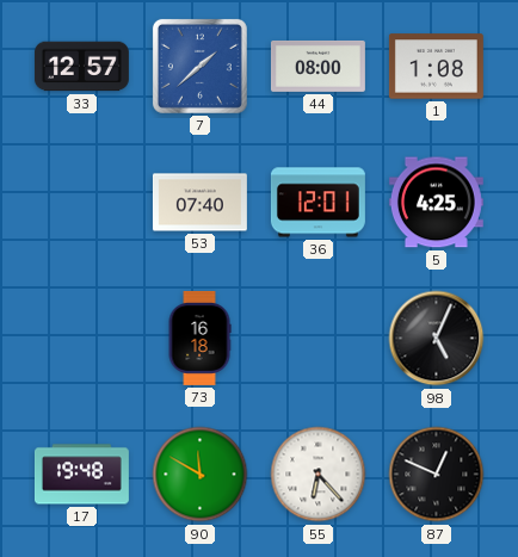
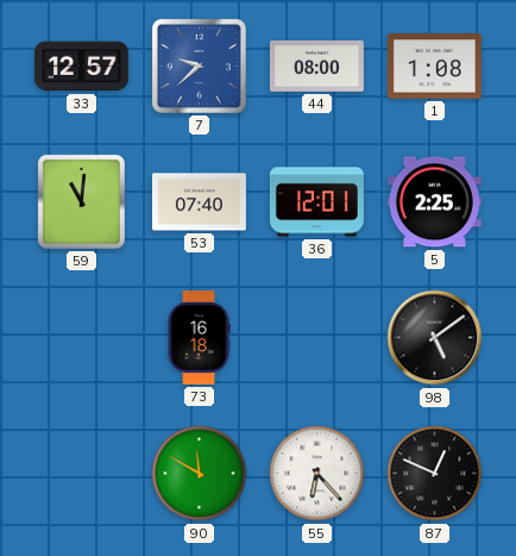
7: 1:38 -> 9:38 (199, 65)
59: none -> 11:01 (81, 201)
5: 4:25 -> 2:25 (434, 202)
98: 5:04 -> 5:09 (435, 338)
17: 19:48 -> none (81, 475)
